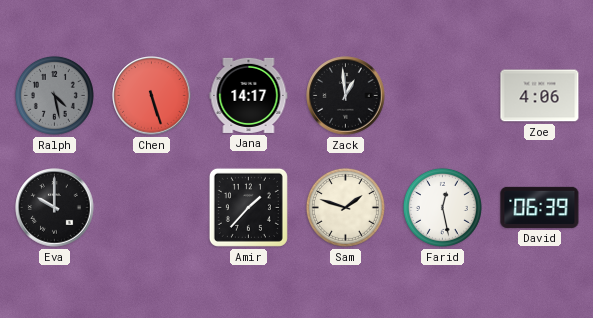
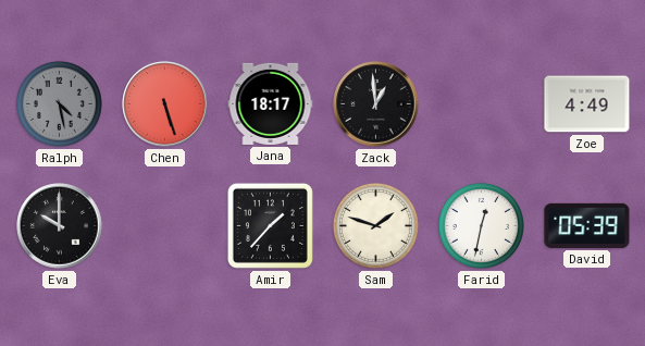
Jana: 14:17 -> 18:17 (271, 103)
Zoe: 4:06 -> 4:49 (587, 104)
Farid: 12:28 -> 12:32 (481, 225)
David: 06:39 -> 05:39 (587, 225)
